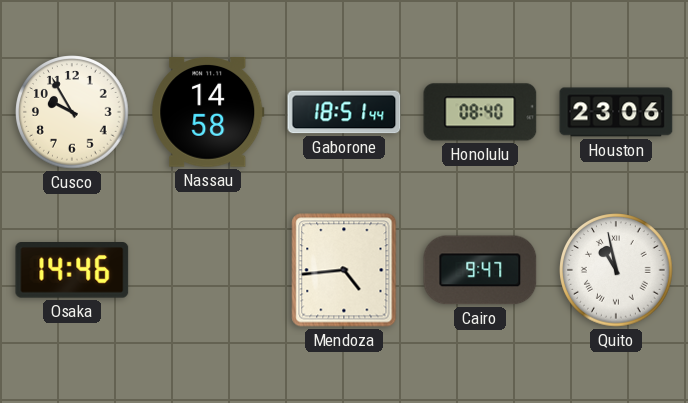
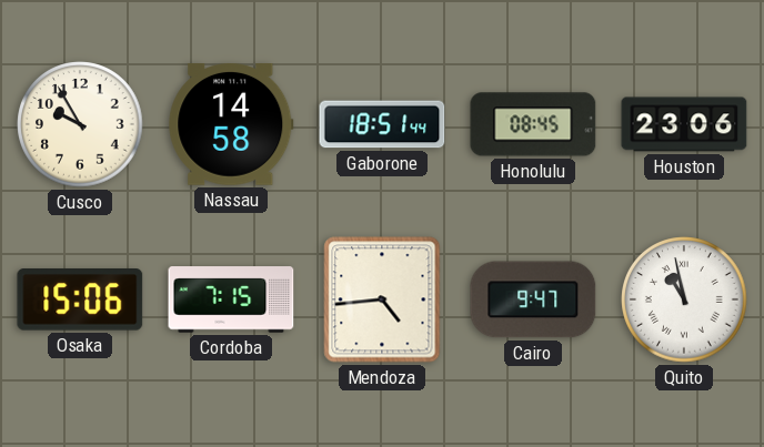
Honolulu: 08:40 -> 08:45 (533, 124)
Osaka: 14:46 -> 15:06 (80, 301)
Cordoba: none -> 7:15 (231, 299)
